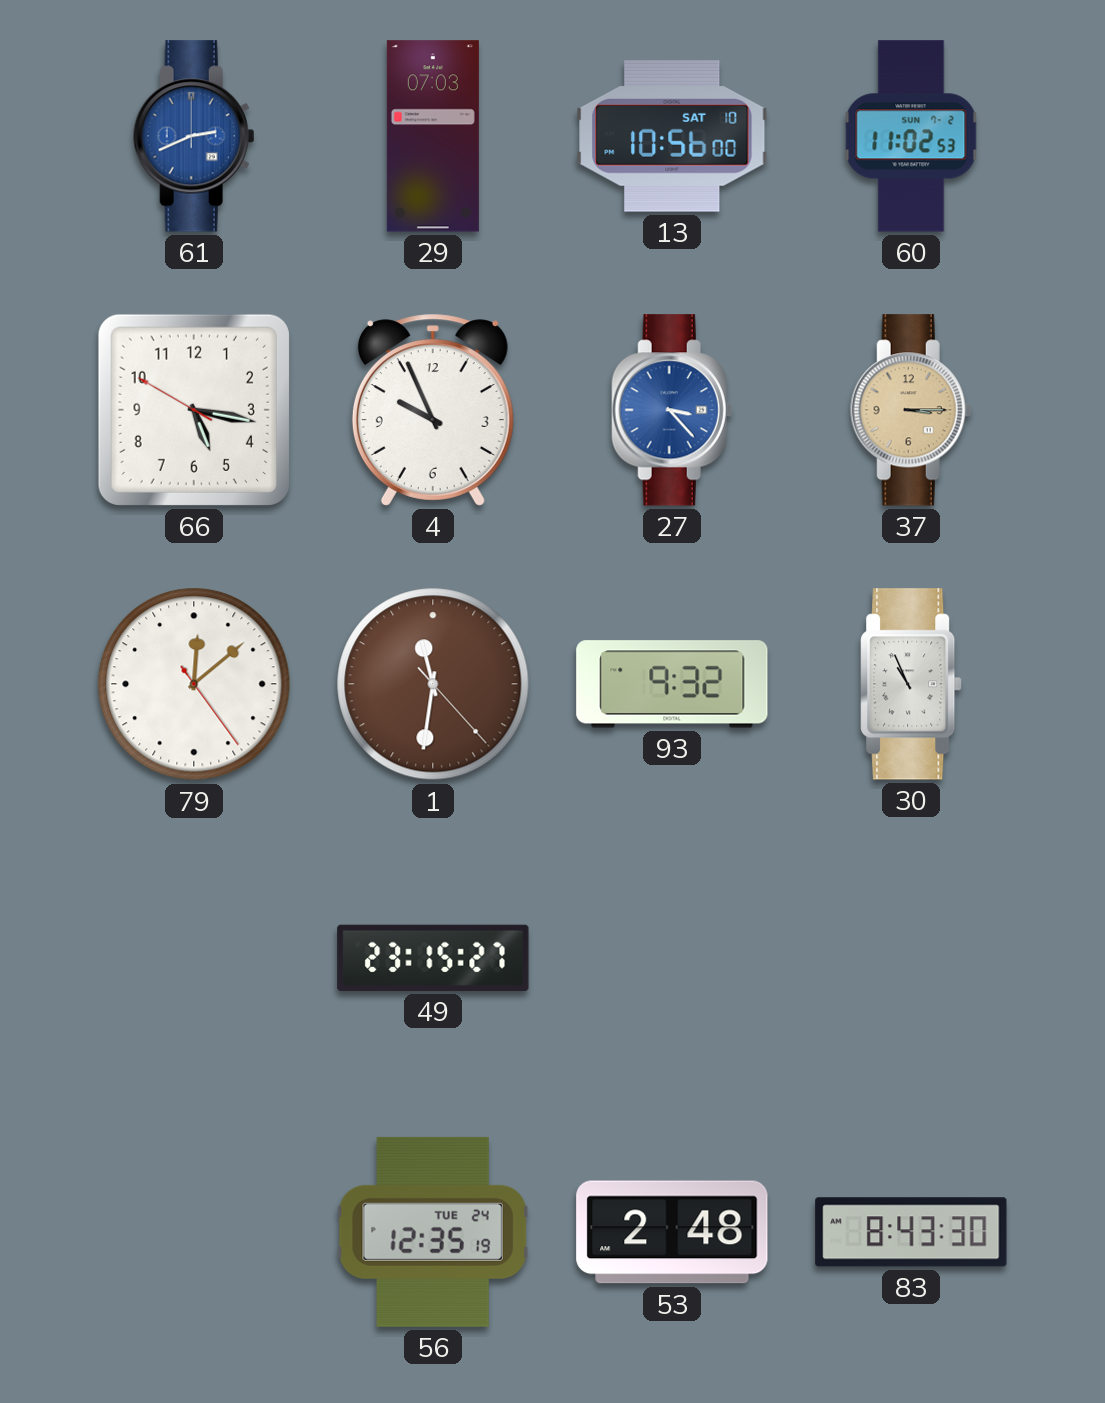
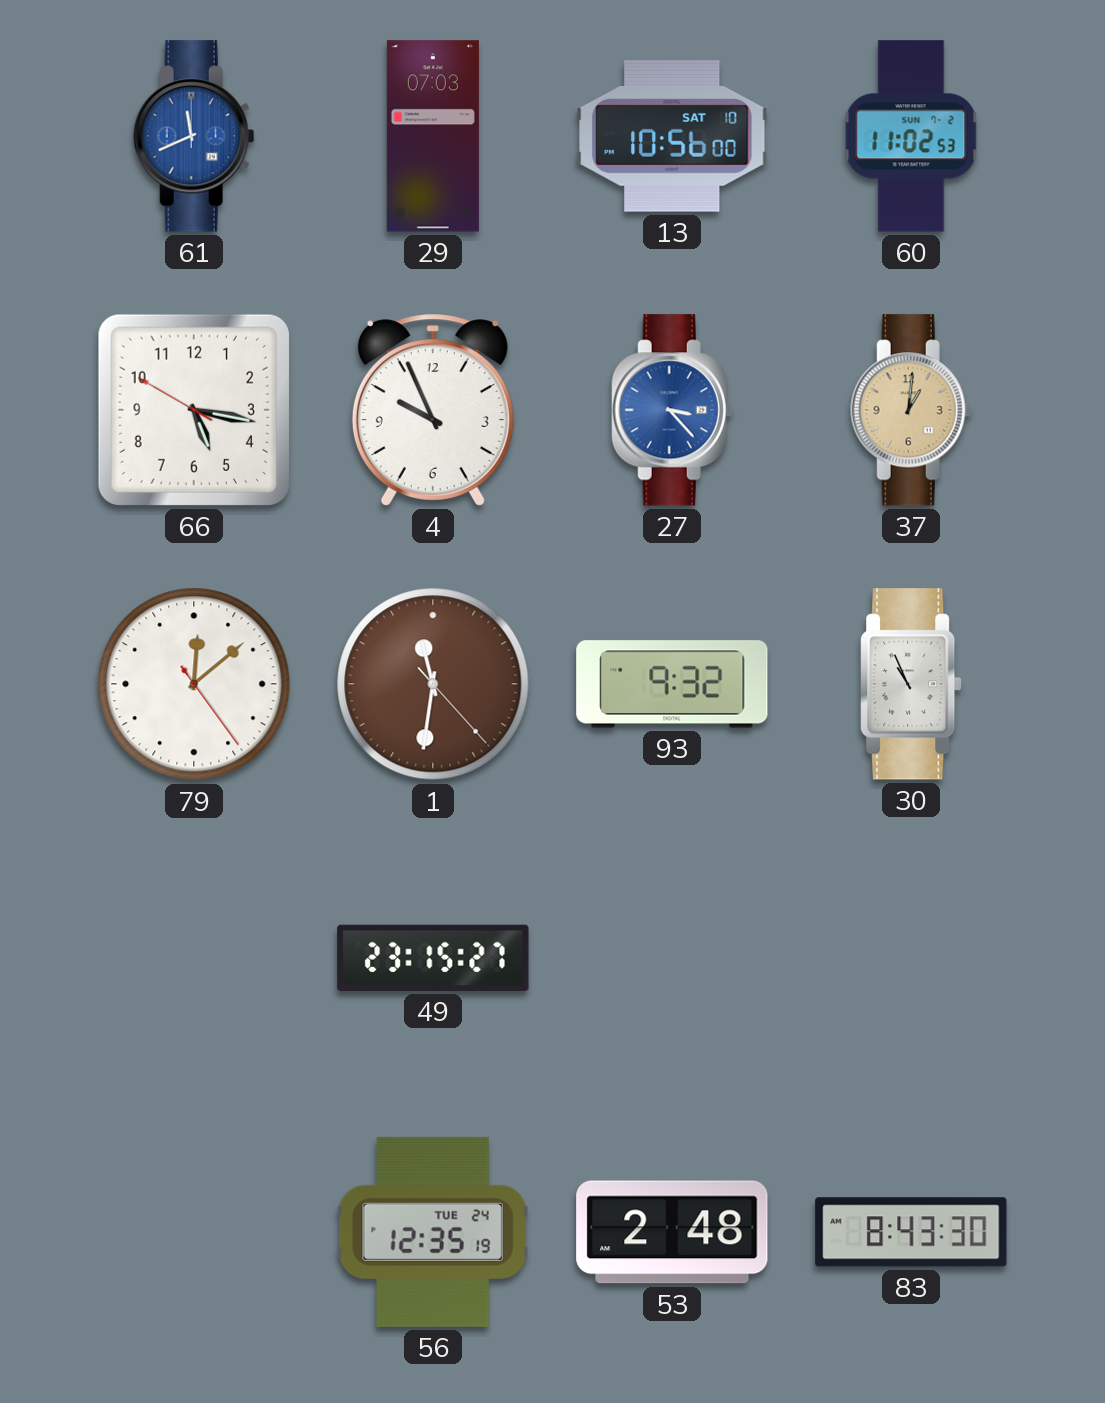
61: 2:41 -> 11:41 (194, 136)
37: 3:15 -> 1:01 (911, 410)
